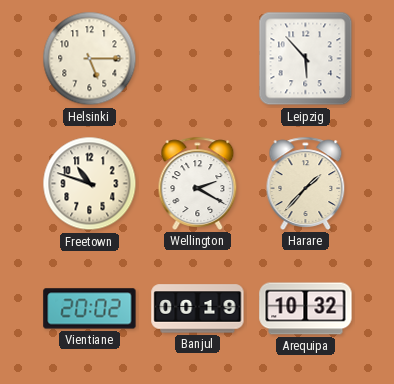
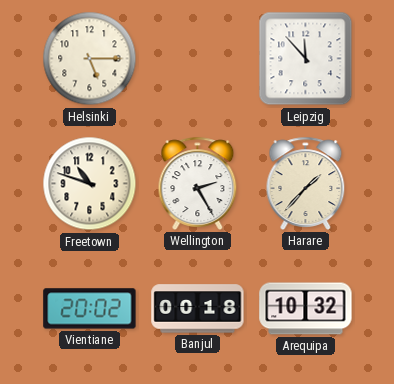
Leipzig: 5:53 -> 11:53 (306, 59)
Wellington: 2:20 -> 2:25 (198, 183)
Banjul: 00:19 -> 00:18 (198, 309)
